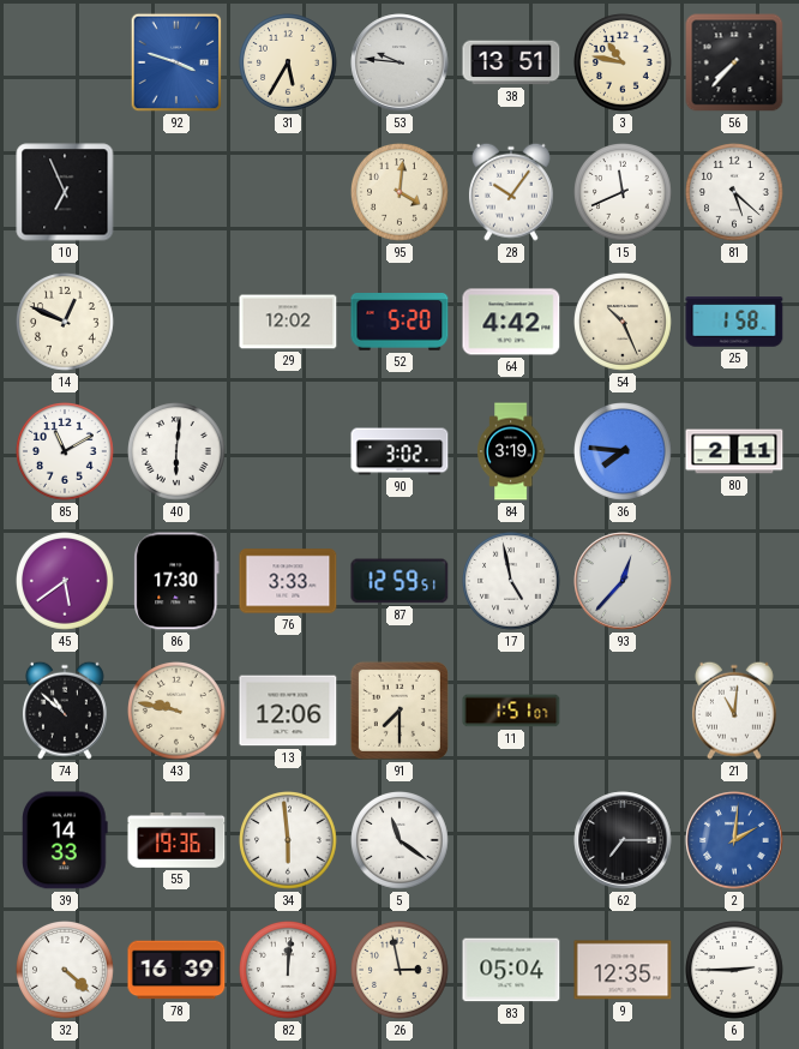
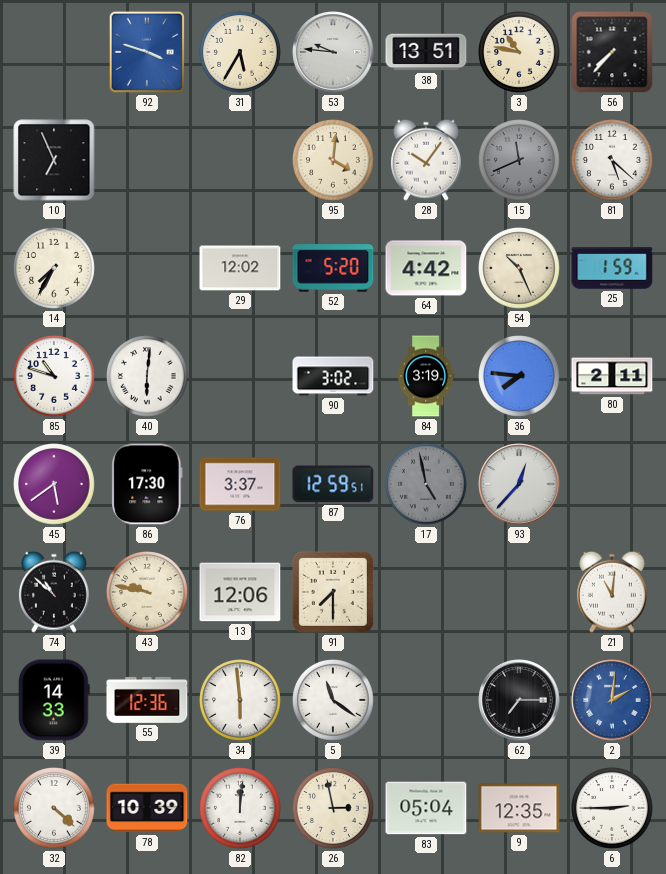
15 dial: white -> grey (520, 161)
14: 12:49 -> 7:35 (55, 269)
25: 1:58 -> 1:59 (612, 268)
85: 11:10 -> 10:48 (55, 377)
76: 3:33 -> 3:37 (240, 484)
17 dial: white -> grey (427, 485)
11: 1:51 -> none (511, 711)
55: 19:36 -> 12:36 (147, 700)
78: 16:39 -> 10:39 (147, 808)
